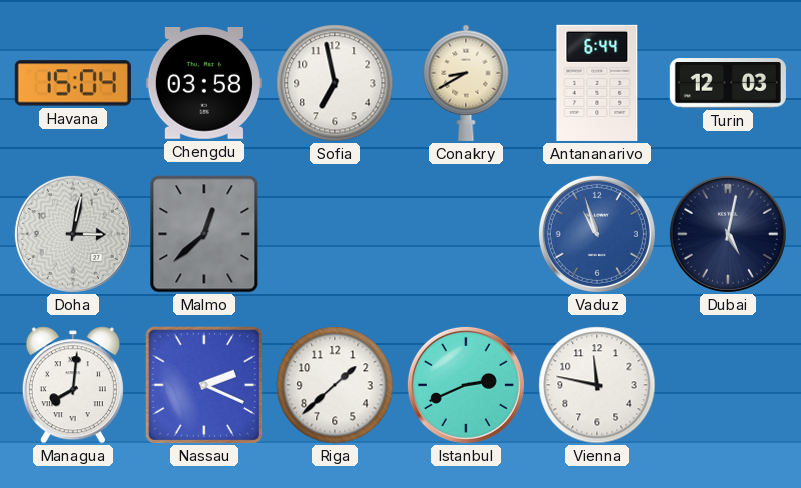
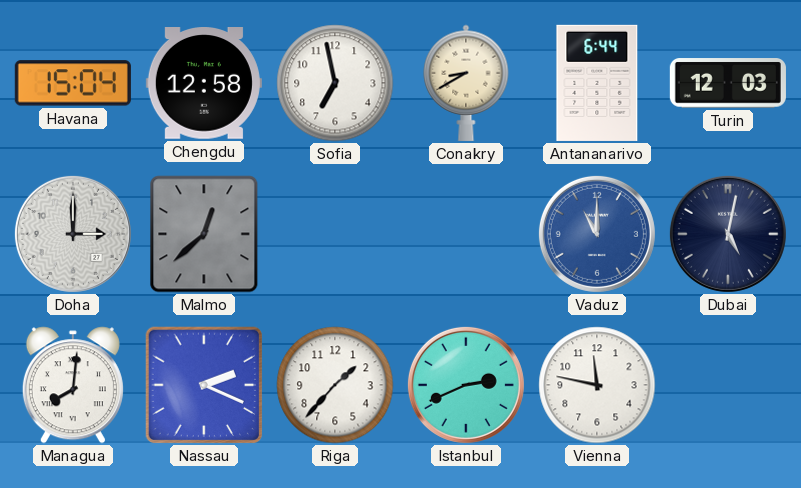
Chengdu: 03:58 -> 12:58 (204, 83)
Doha: 3:02 -> 3:00 (73, 234)
Vaduz: 10:57 -> 11:00 (597, 234)
Riga: 1:38 -> 1:37 (335, 385)
